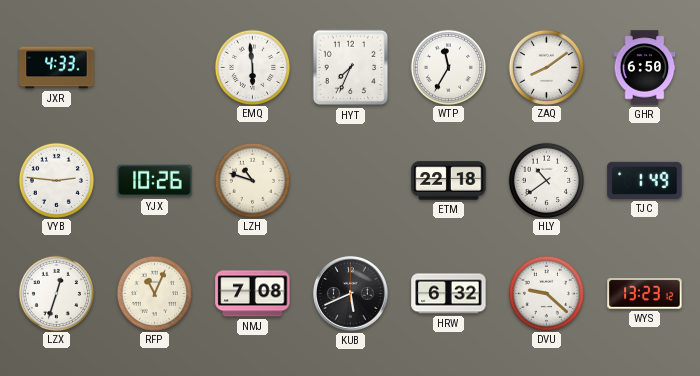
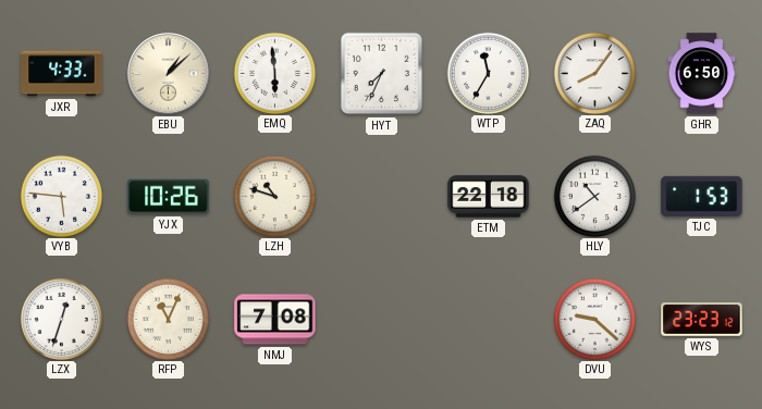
EBU: none -> 1:08 (169, 74)
ZAQ: 8:09 -> 8:06 (594, 73)
VYB: 2:46 -> 5:46 (61, 196)
TJC: 1:49 -> 1:53 (702, 196)
KUB: 5:41 -> none (351, 294)
HRW: 6:32 -> none (449, 294)
WYS: 13:23 -> 23:23 (702, 320)
